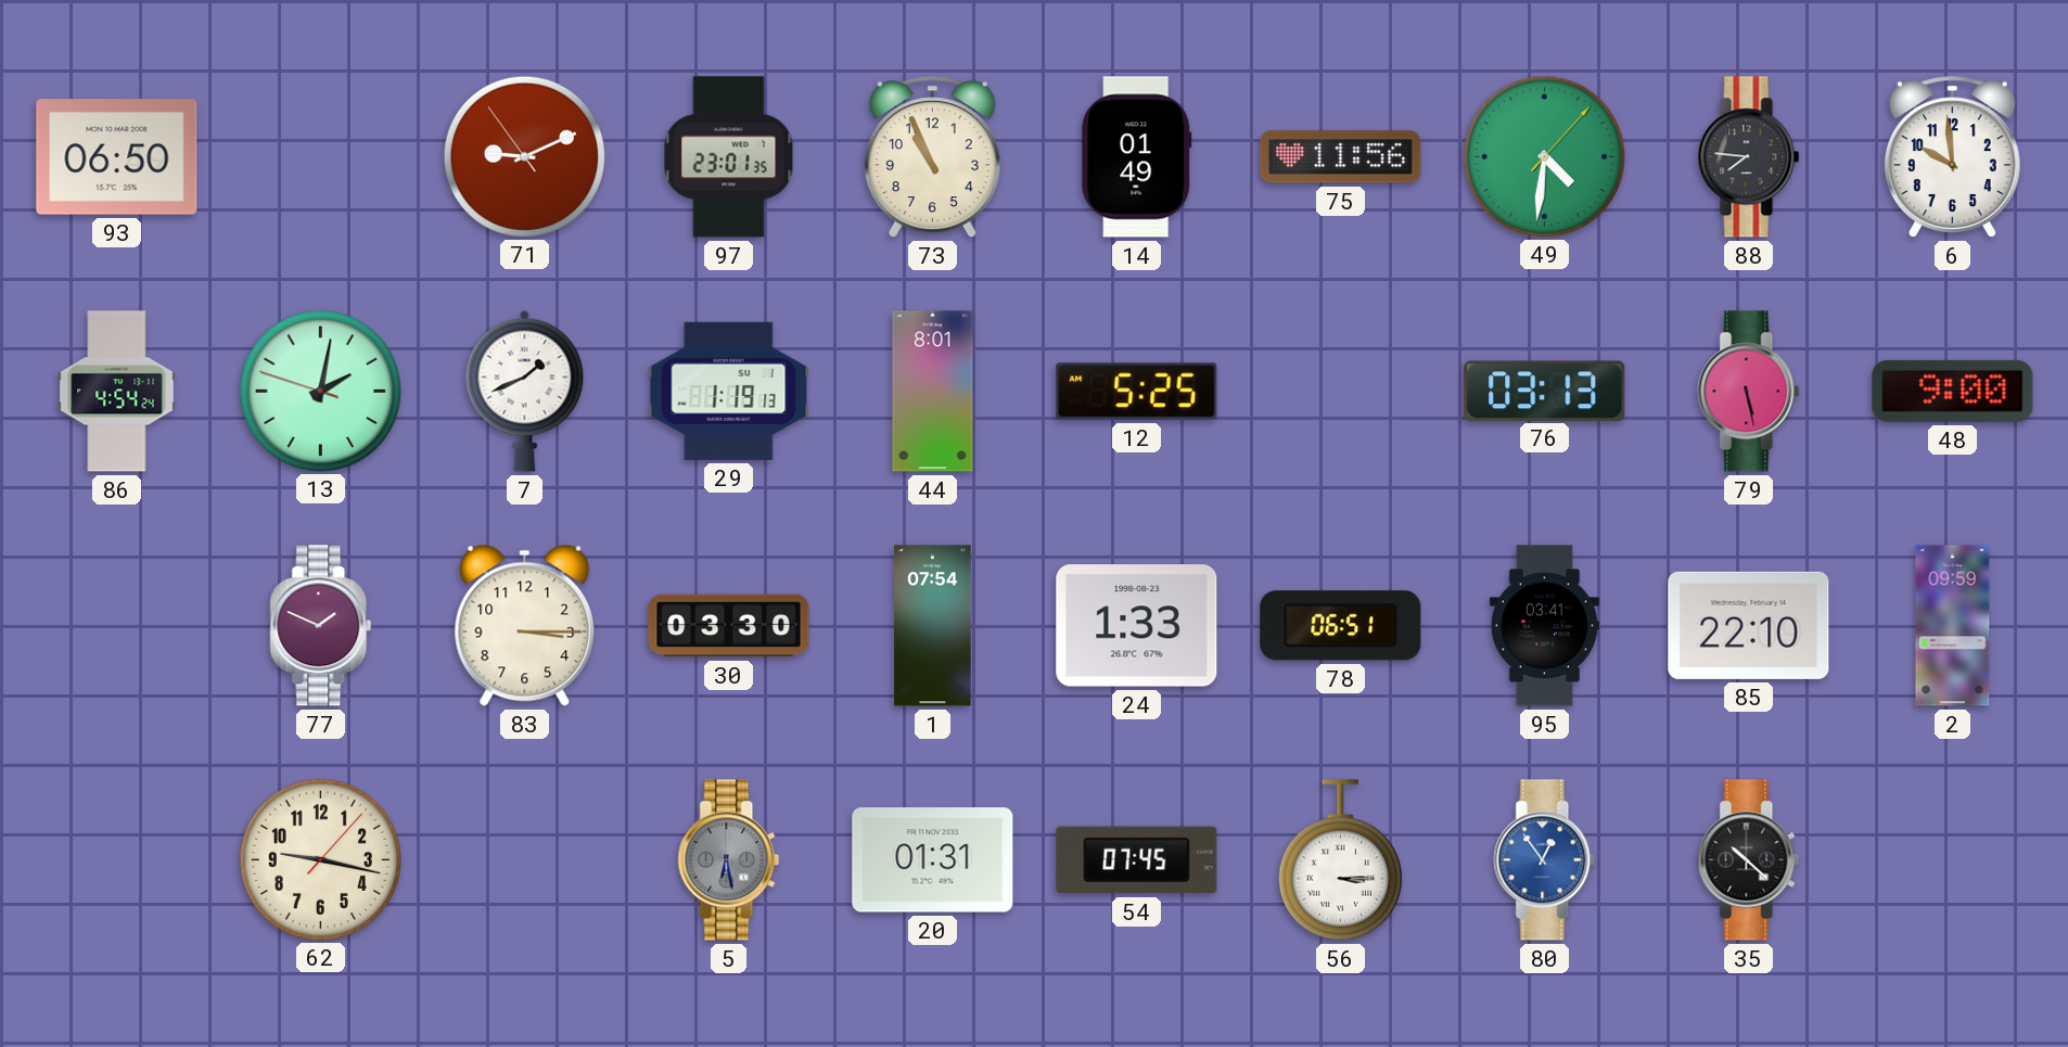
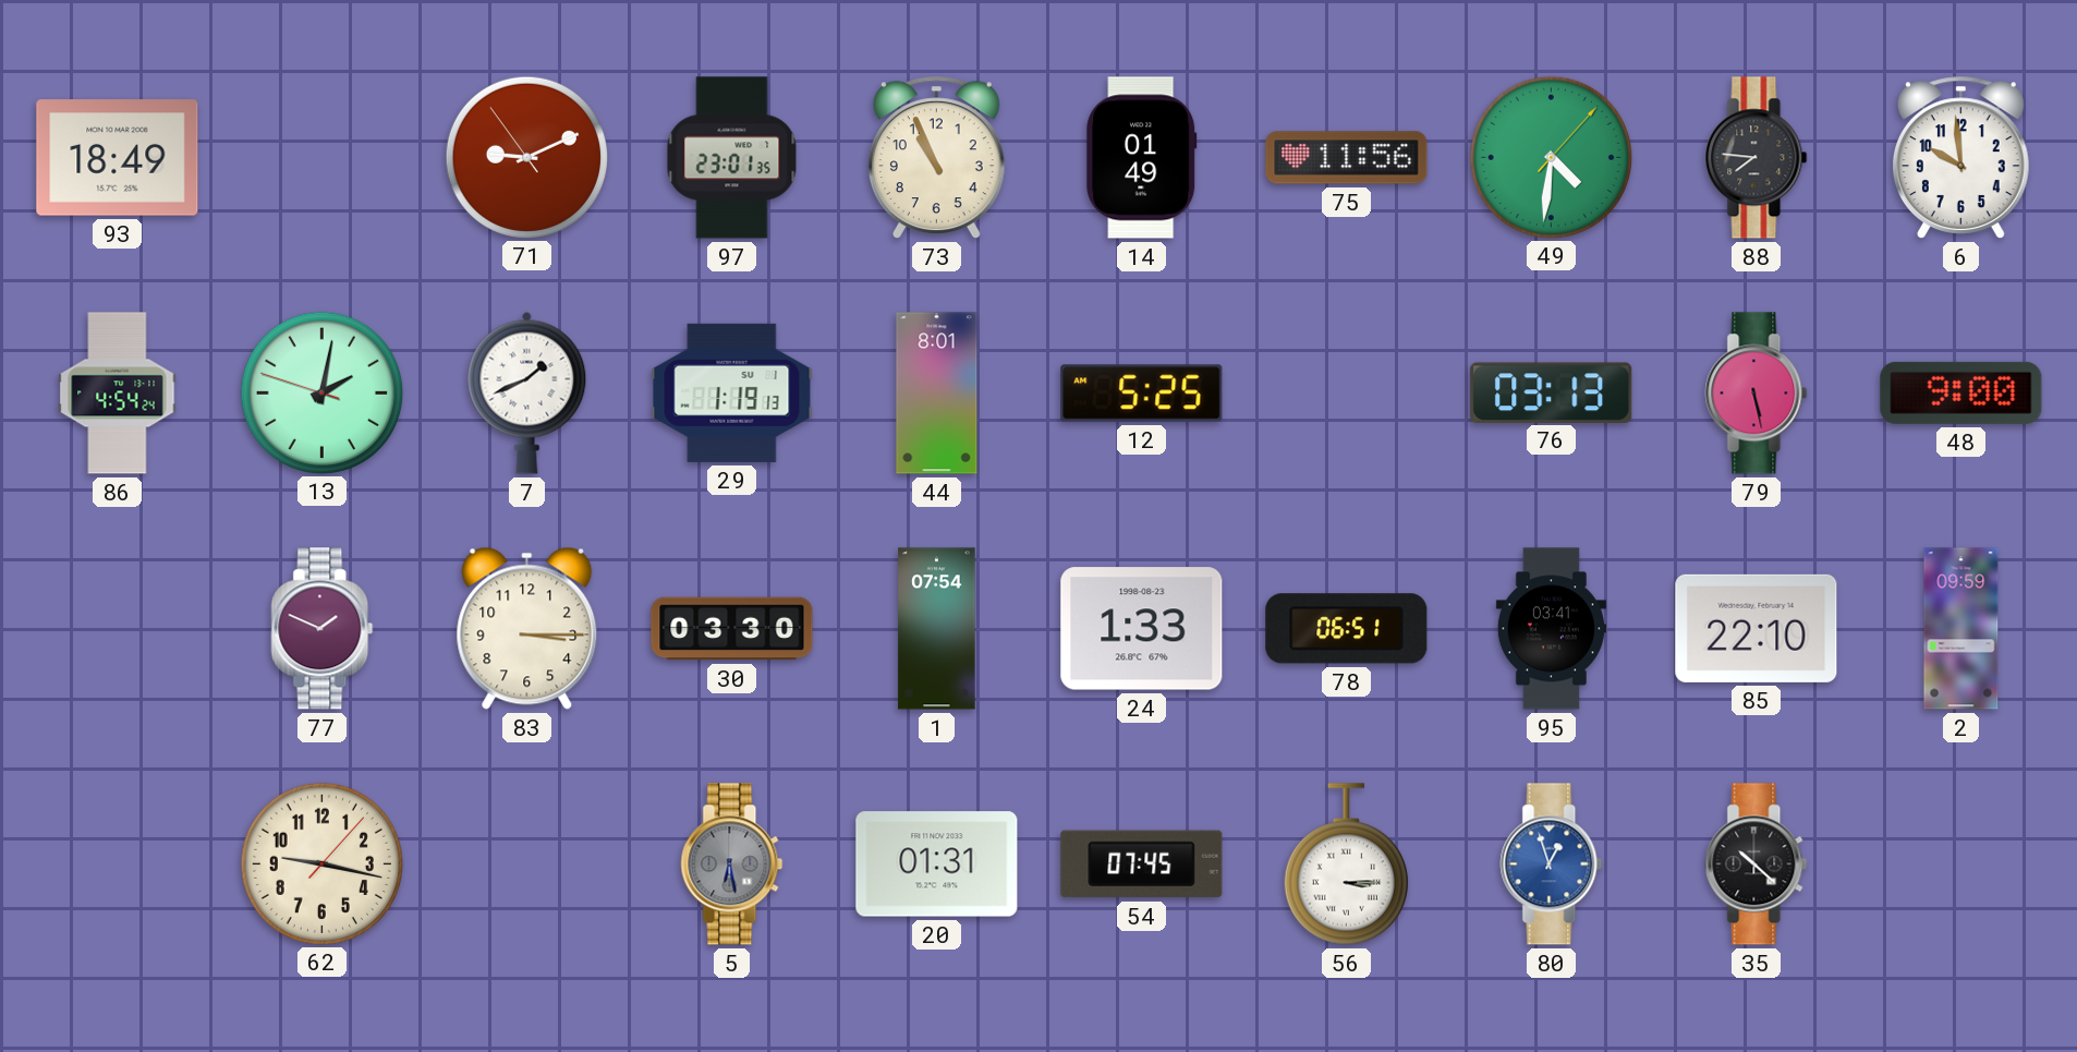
93: 06:50 -> 18:49 (118, 158)
80: 12:54 -> 12:57 (1552, 864)
